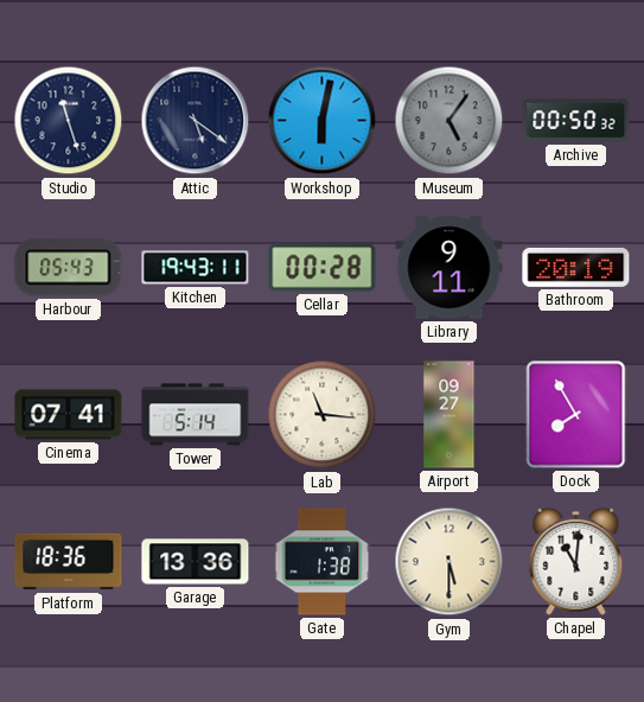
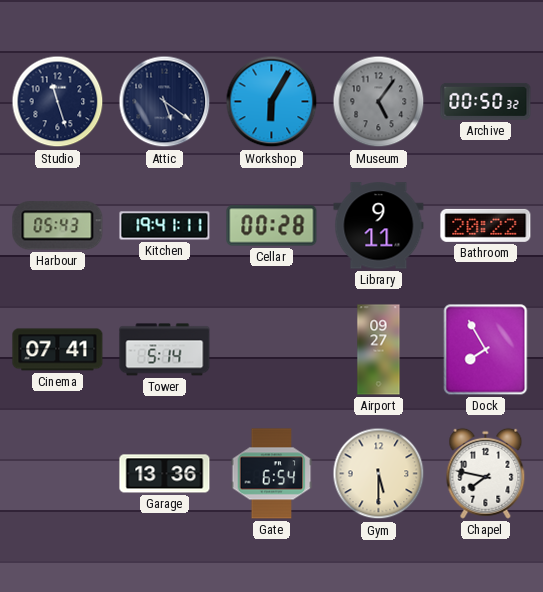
Workshop: 6:02 -> 6:05 (272, 102)
Kitchen: 19:43 -> 19:41 (165, 226)
Bathroom: 20:19 -> 20:22 (486, 225)
Lab: 11:16 -> none (323, 415)
Platform: 18:36 -> none (69, 562)
Gate: 1:38 -> 6:54 (272, 474)
Chapel: 11:01 -> 7:47 (486, 473)
